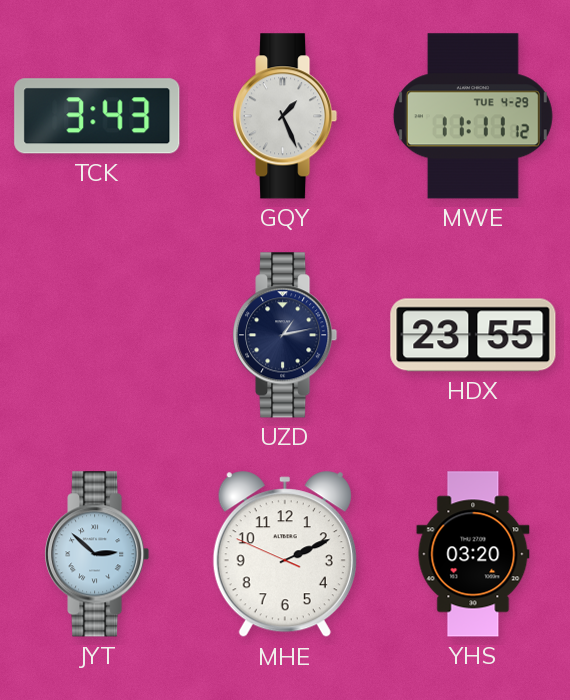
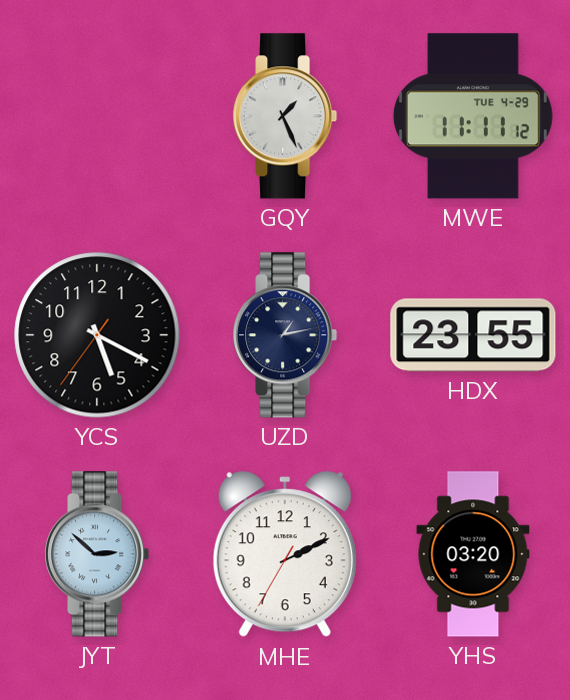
TCK: 3:43 -> none (97, 116)
YCS: none -> 5:19 (97, 335)
MHE: 2:10:49 -> 2:10:35 (285, 555)
